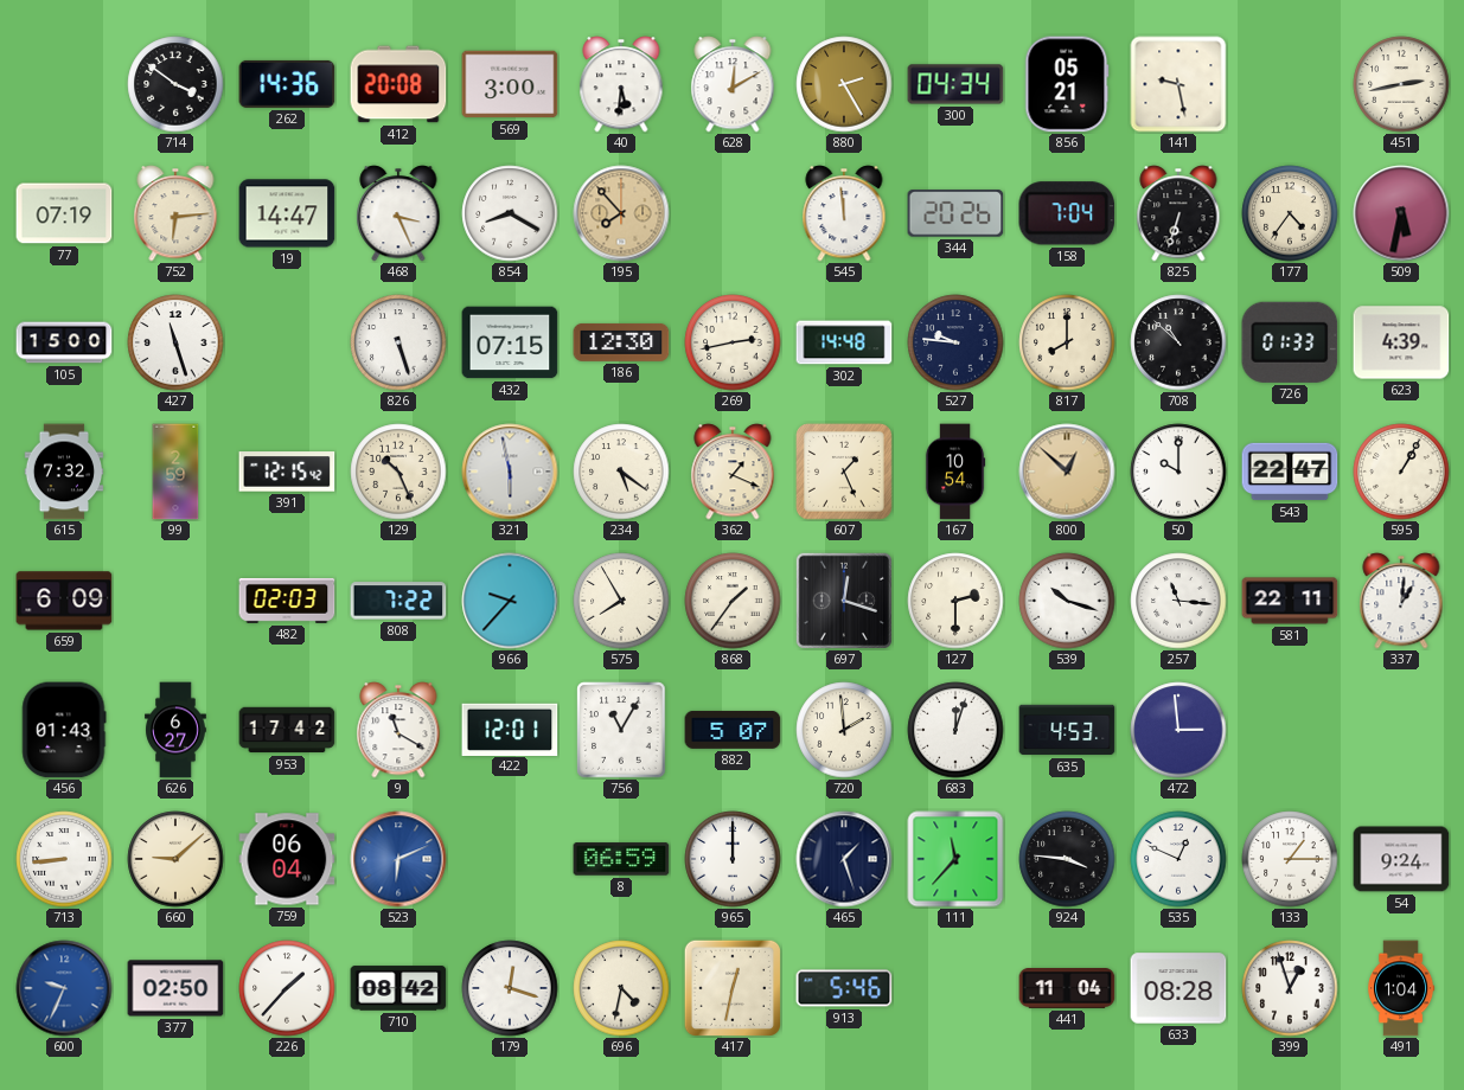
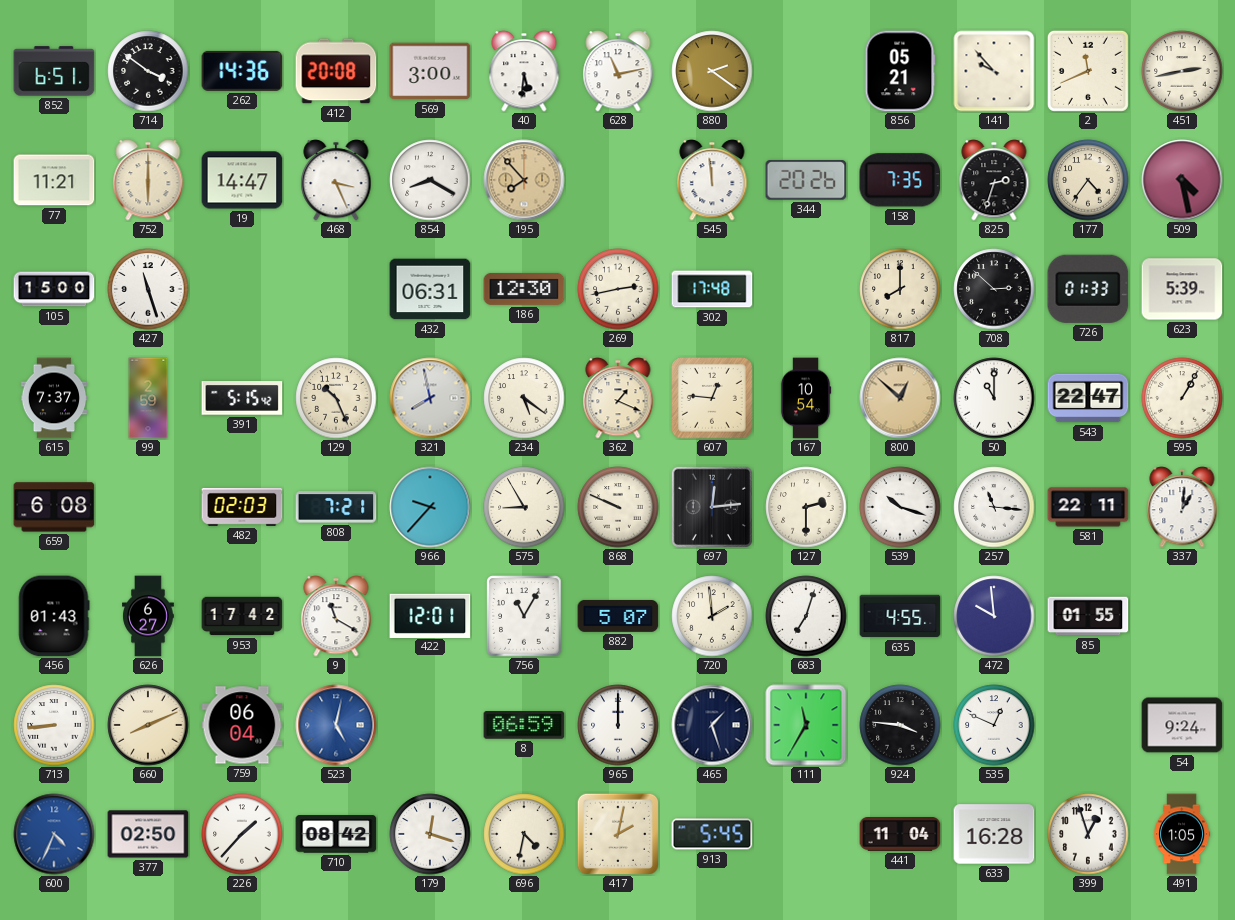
852: none -> 6:51 (54, 71)
628: 12:10 -> 11:13 (618, 71)
880: 2:25 -> 2:21 (712, 71)
300: 04:34 -> none (955, 84)
141: 9:28 -> 9:53 (994, 71)
2: none -> 11:41 (1088, 71)
77: 07:19 -> 11:21 (54, 180)
752: 6:14 -> 6:00 (148, 180)
158: 7:04 -> 7:35 (900, 180)
825: 6:33 -> 2:33 (994, 180)
509: 5:32 -> 4:28 (1182, 180)
826: 5:27 -> none (398, 342)
432: 07:15 -> 06:31 (430, 289)
302: 14:48 -> 17:48 (712, 289)
527: 9:46 -> none (955, 342)
708: 10:52 -> 2:52 (994, 289)
623: 4:39 -> 5:39 (1182, 289)
615: 7:32 -> 7:37 (54, 398)
391: 12:15 -> 5:15 (242, 398)
321: 5:58 -> 7:58 (430, 398)
607: 1:26 -> 12:46 (713, 399)
50: 10:00 -> 11:00 (994, 398)
659: 6:09 -> 6:08 (54, 507)
808: 7:22 -> 7:21 (336, 507)
575: 7:55 -> 8:55 (524, 507)
868: 1:36 -> 9:49 (618, 507)
697: 12:18 -> 12:14 (711, 506)
683: 12:03 -> 7:03 (806, 616)
635: 4:53 -> 4:55 (900, 616)
472: 2:59 -> 9:59 (994, 616)
85: none -> 01:55 (1088, 616)
660: 9:08 -> 8:11 (148, 725)
523: 6:11 -> 5:02 (336, 725)
111: 11:37 -> 11:35 (806, 725)
133: 1:15 -> none (1290, 859)
600: 9:34 -> 4:34 (54, 834)
417: 12:32 -> 2:02 (617, 833)
913: 5:46 -> 5:45 (712, 834)
633: 08:28 -> 16:28 (994, 834)
491: 1:04 -> 1:05 (1182, 834)
